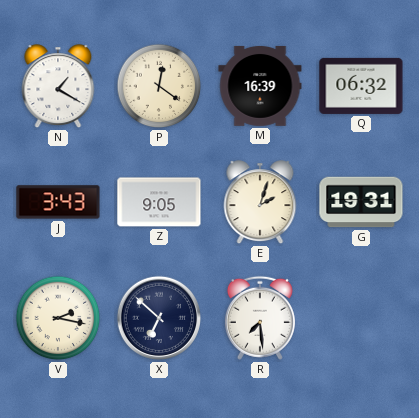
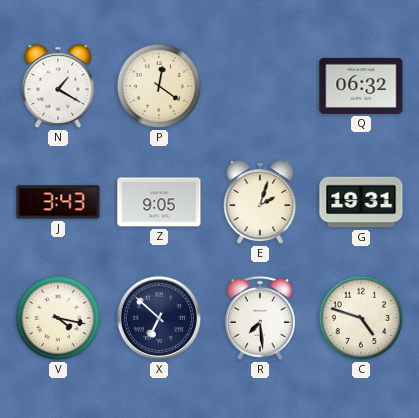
M: 16:39 -> none (260, 86)
V: 2:17 -> 4:17 (58, 318)
C: none -> 4:48 (361, 318)
